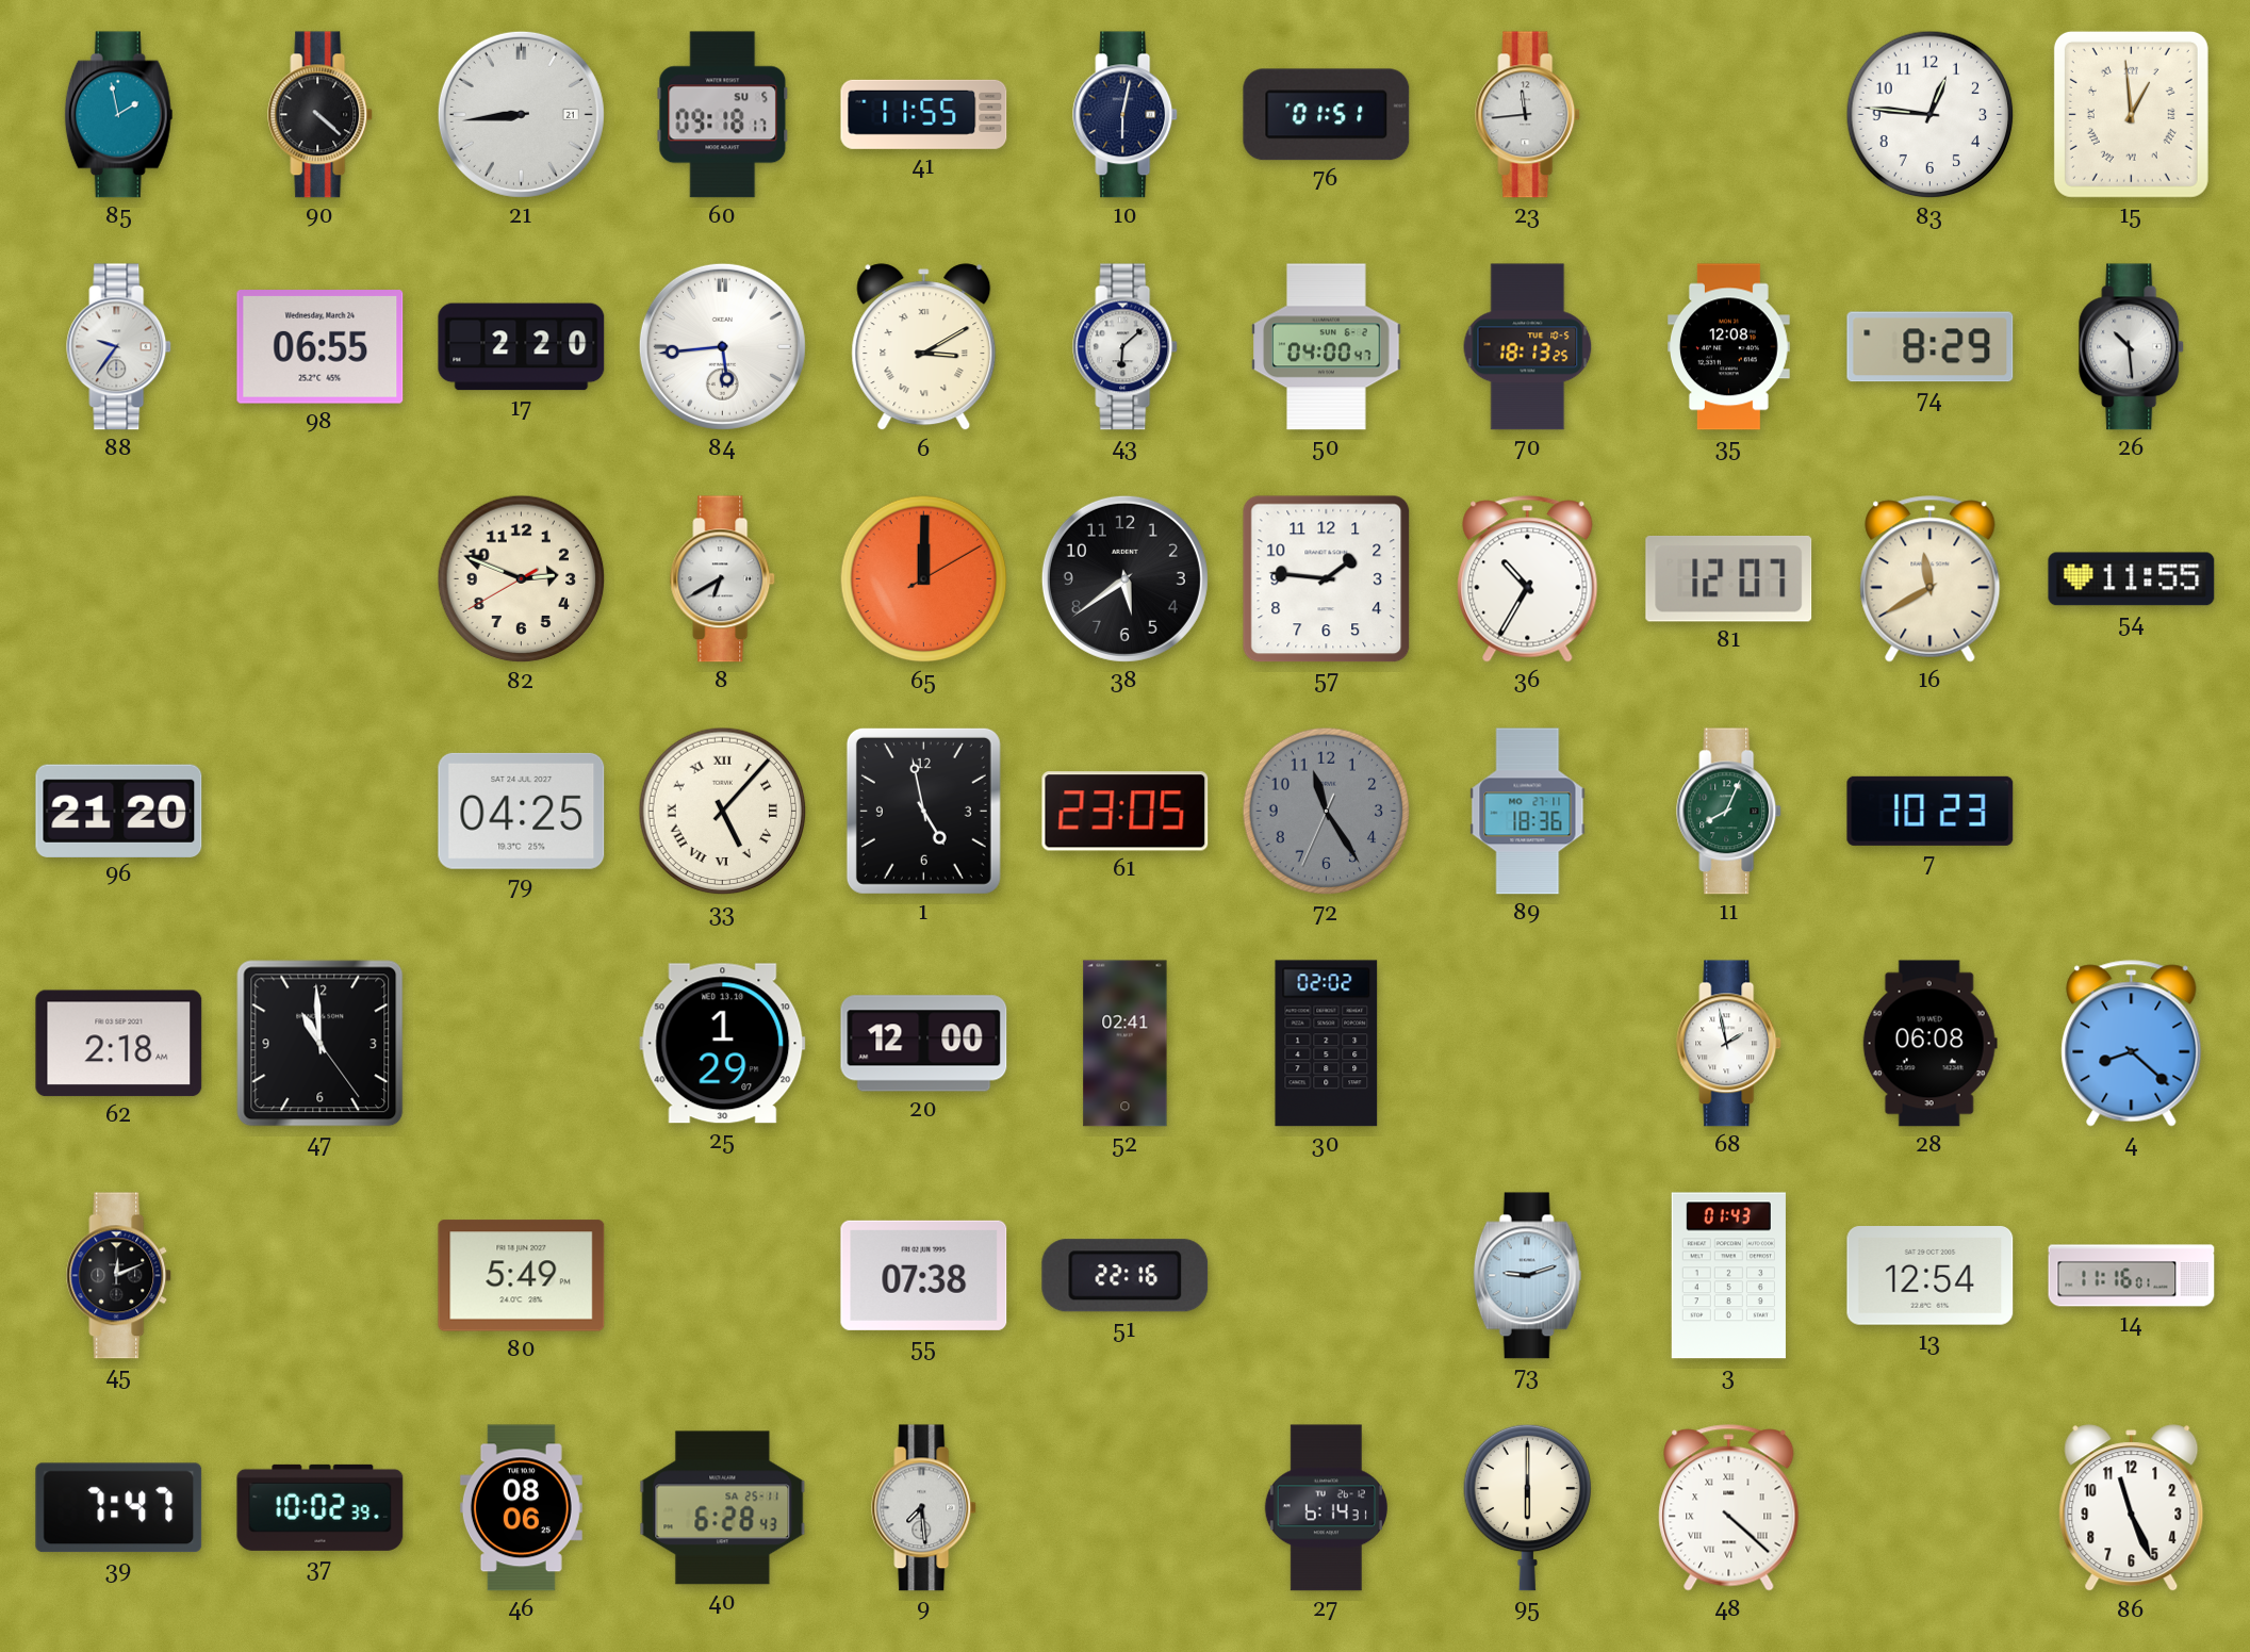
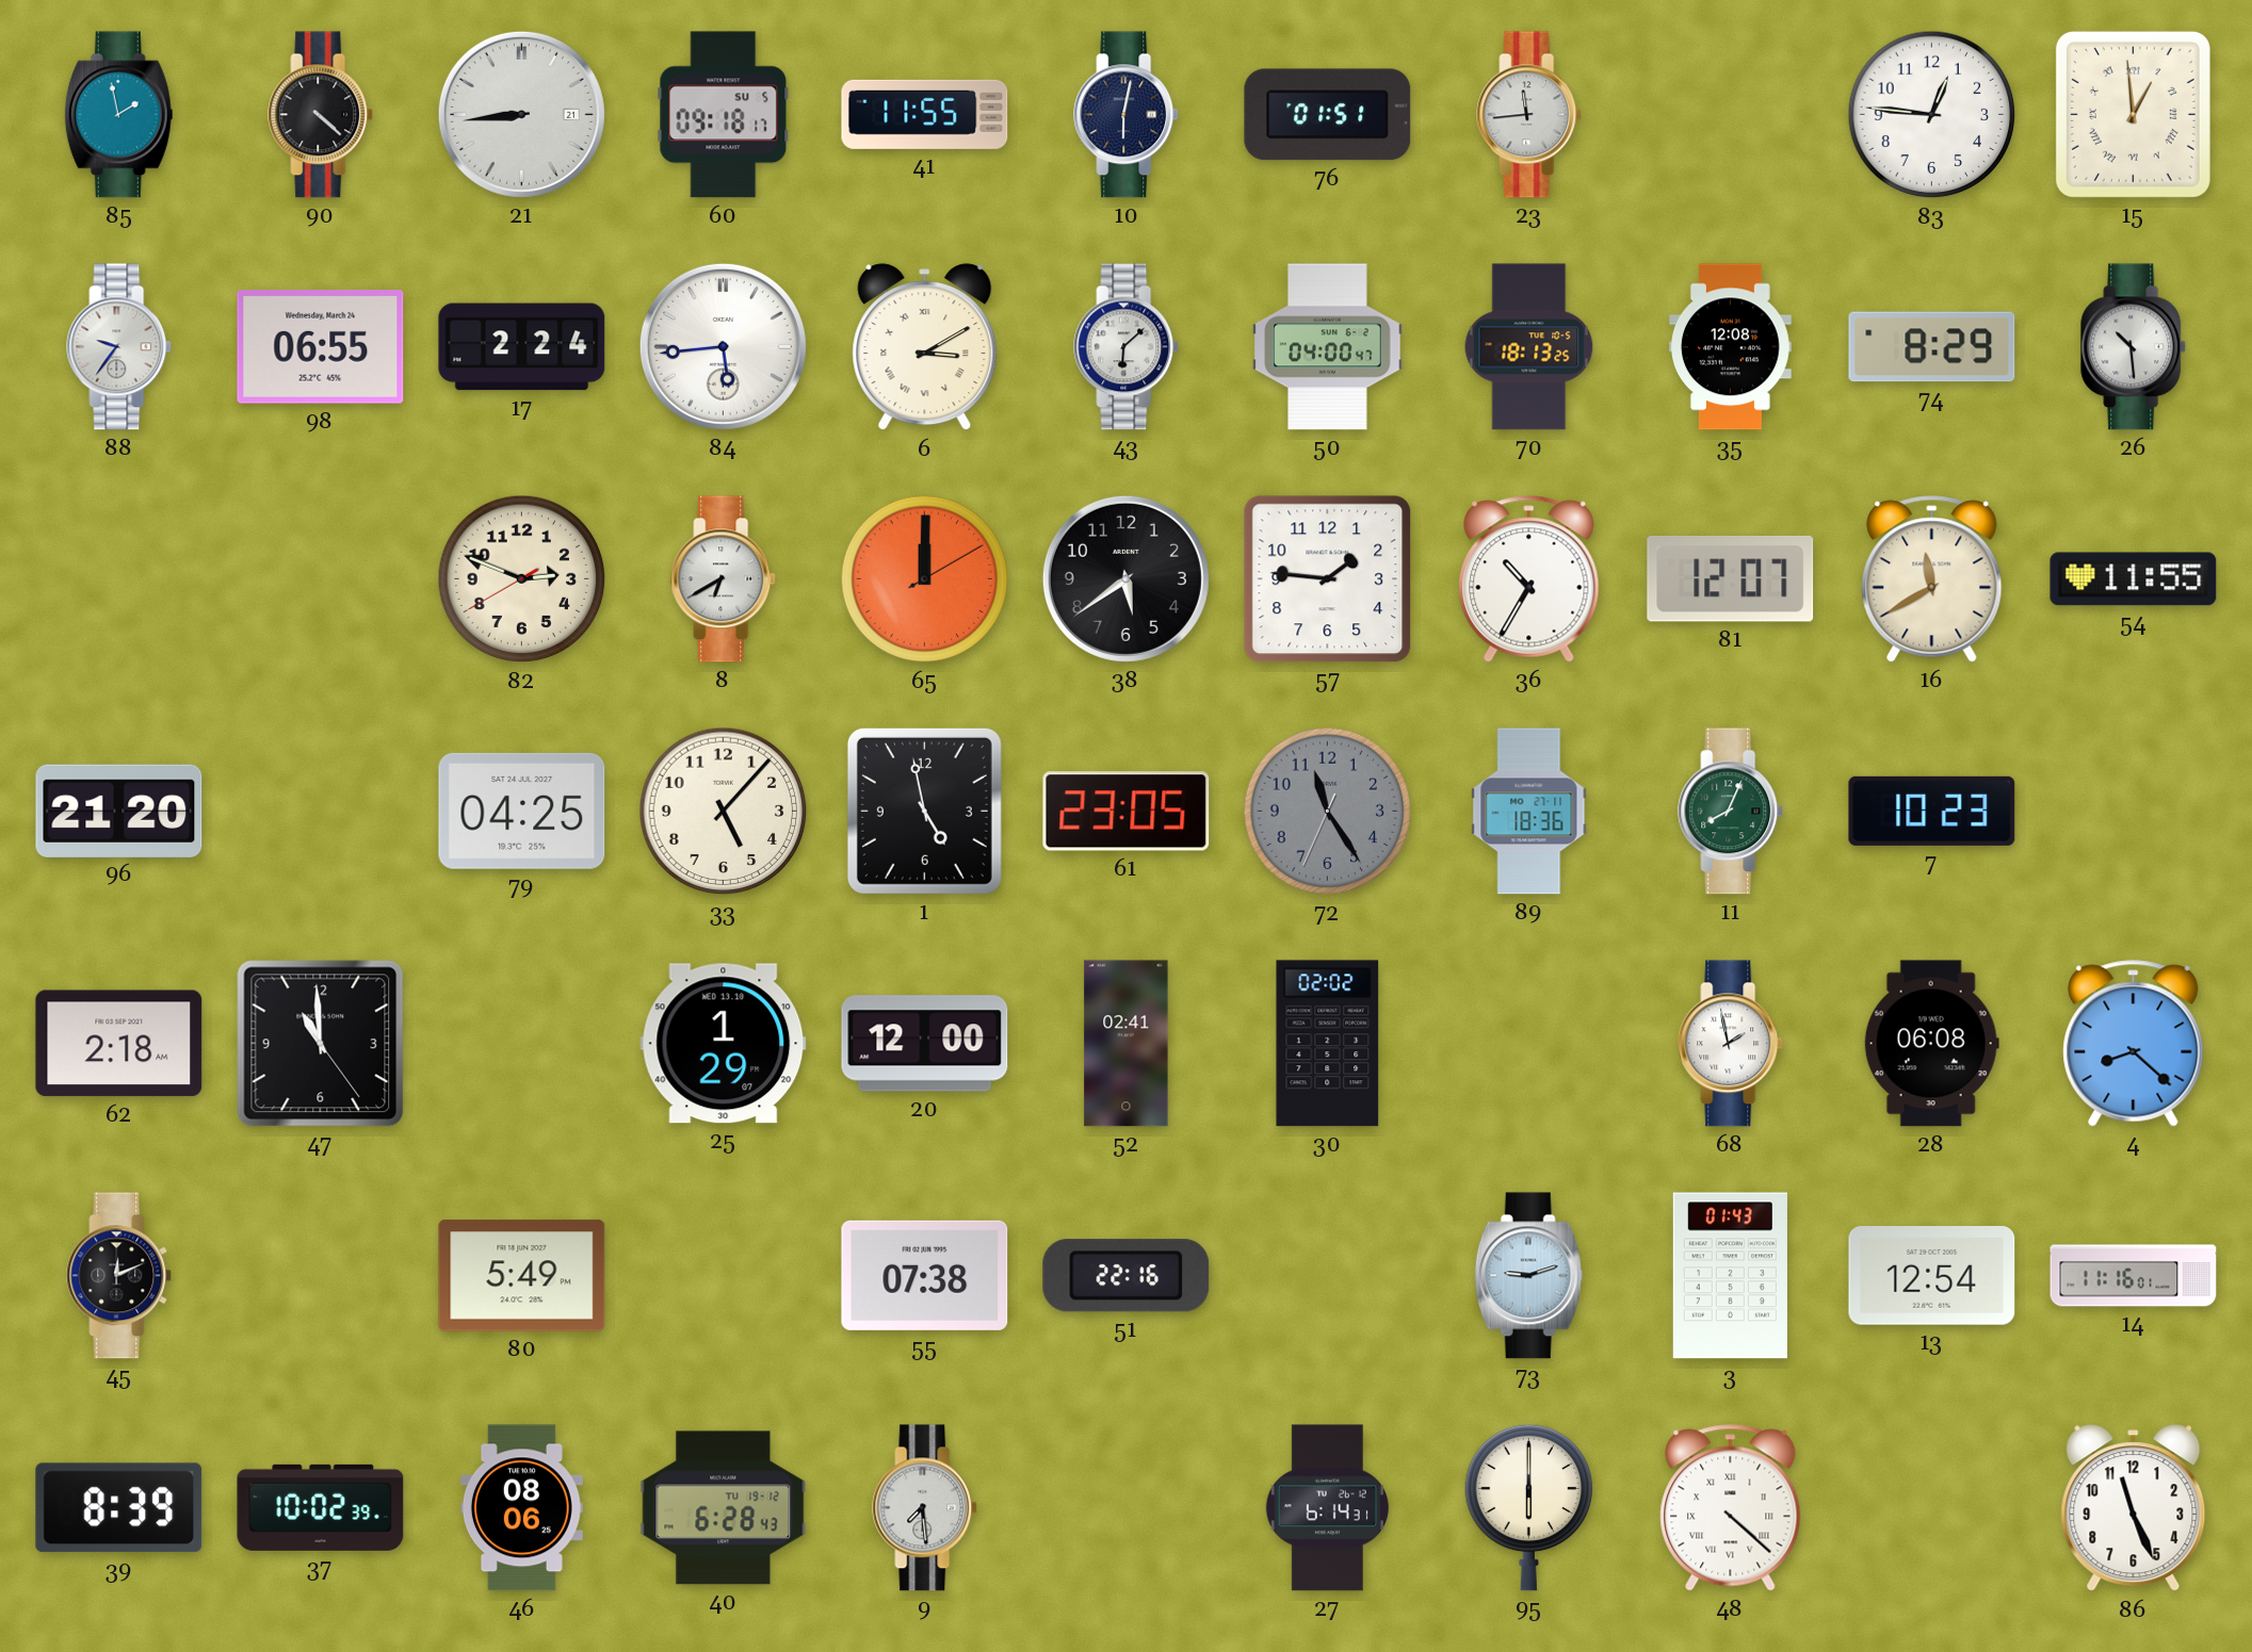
17: 2:20 -> 2:24 (522, 347)
33 numerals: Roman -> Arabic (724, 812)
39: 7:47 -> 8:39 (119, 1508)
40 date: SA 25-11 -> TU 19-12 (724, 1508)
